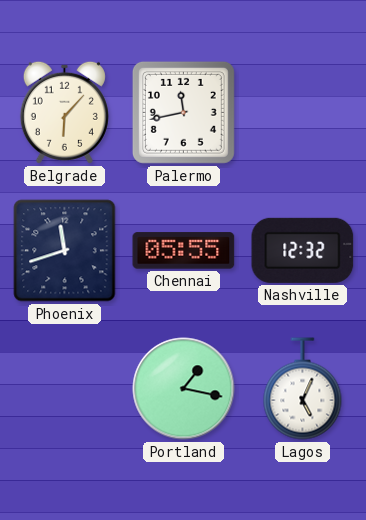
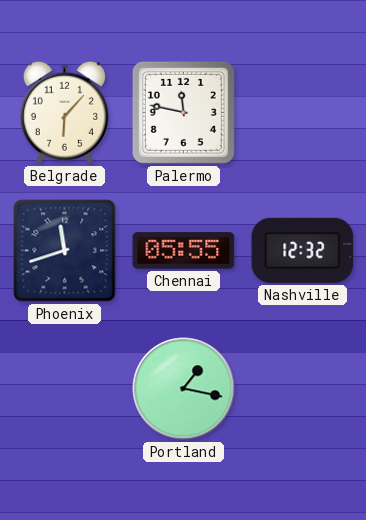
Palermo: 11:43 -> 11:47 (183, 112)
Lagos: 5:04 -> none (303, 389)
